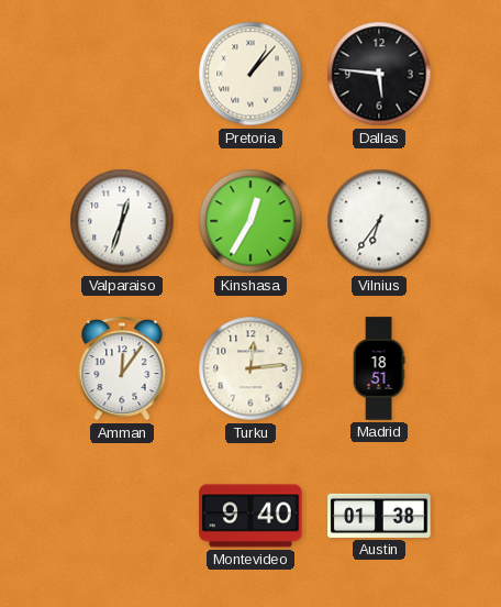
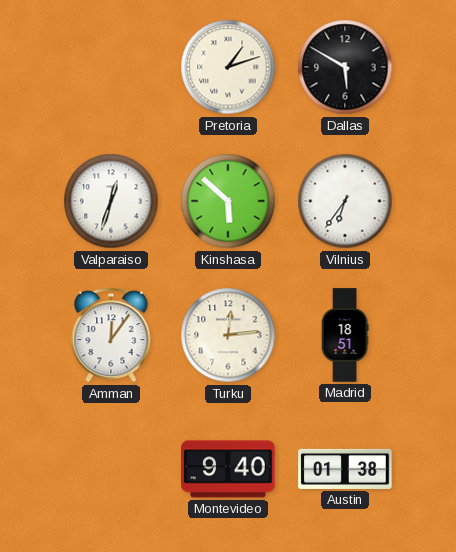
Pretoria: 1:07 -> 1:12 (228, 67)
Dallas: 5:46 -> 5:50 (345, 67)
Kinshasa: 12:35 -> 5:52 (228, 201)
